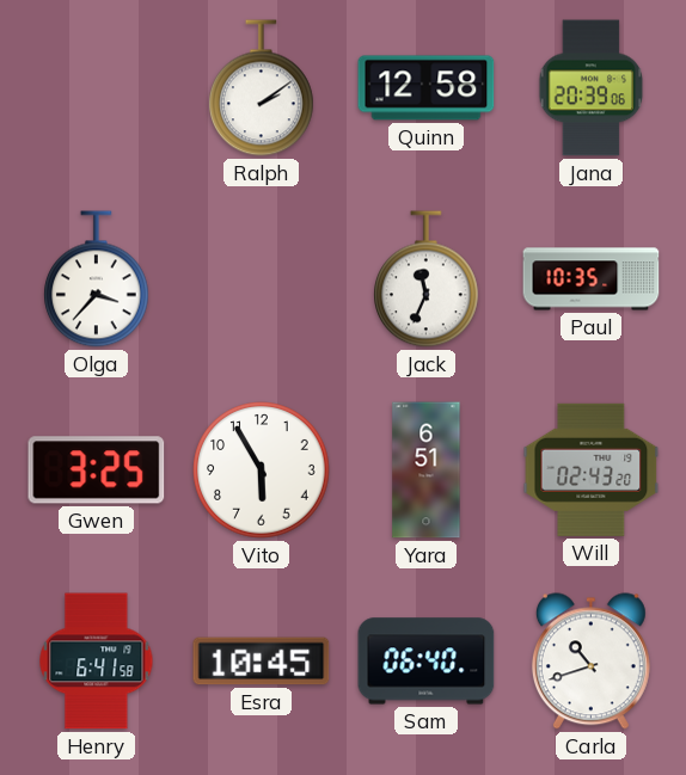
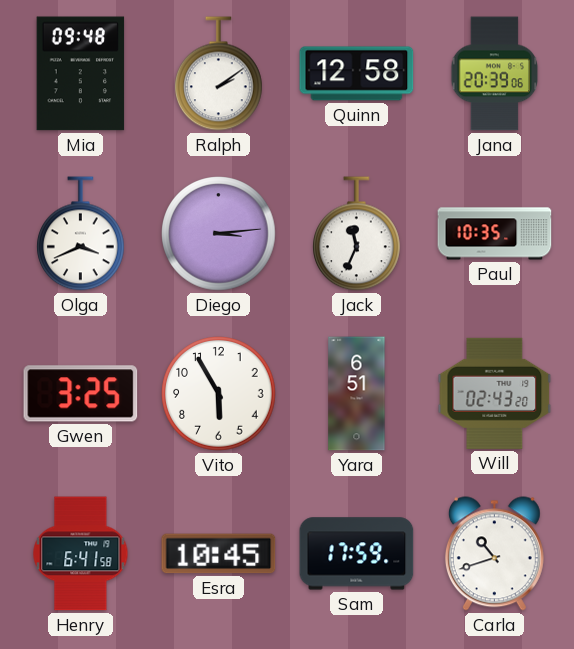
Mia: none -> 09:48 (81, 74)
Olga: 3:37 -> 3:41 (81, 234)
Diego: none -> 3:14 (219, 234)
Sam: 06:40 -> 17:59 (357, 554)
